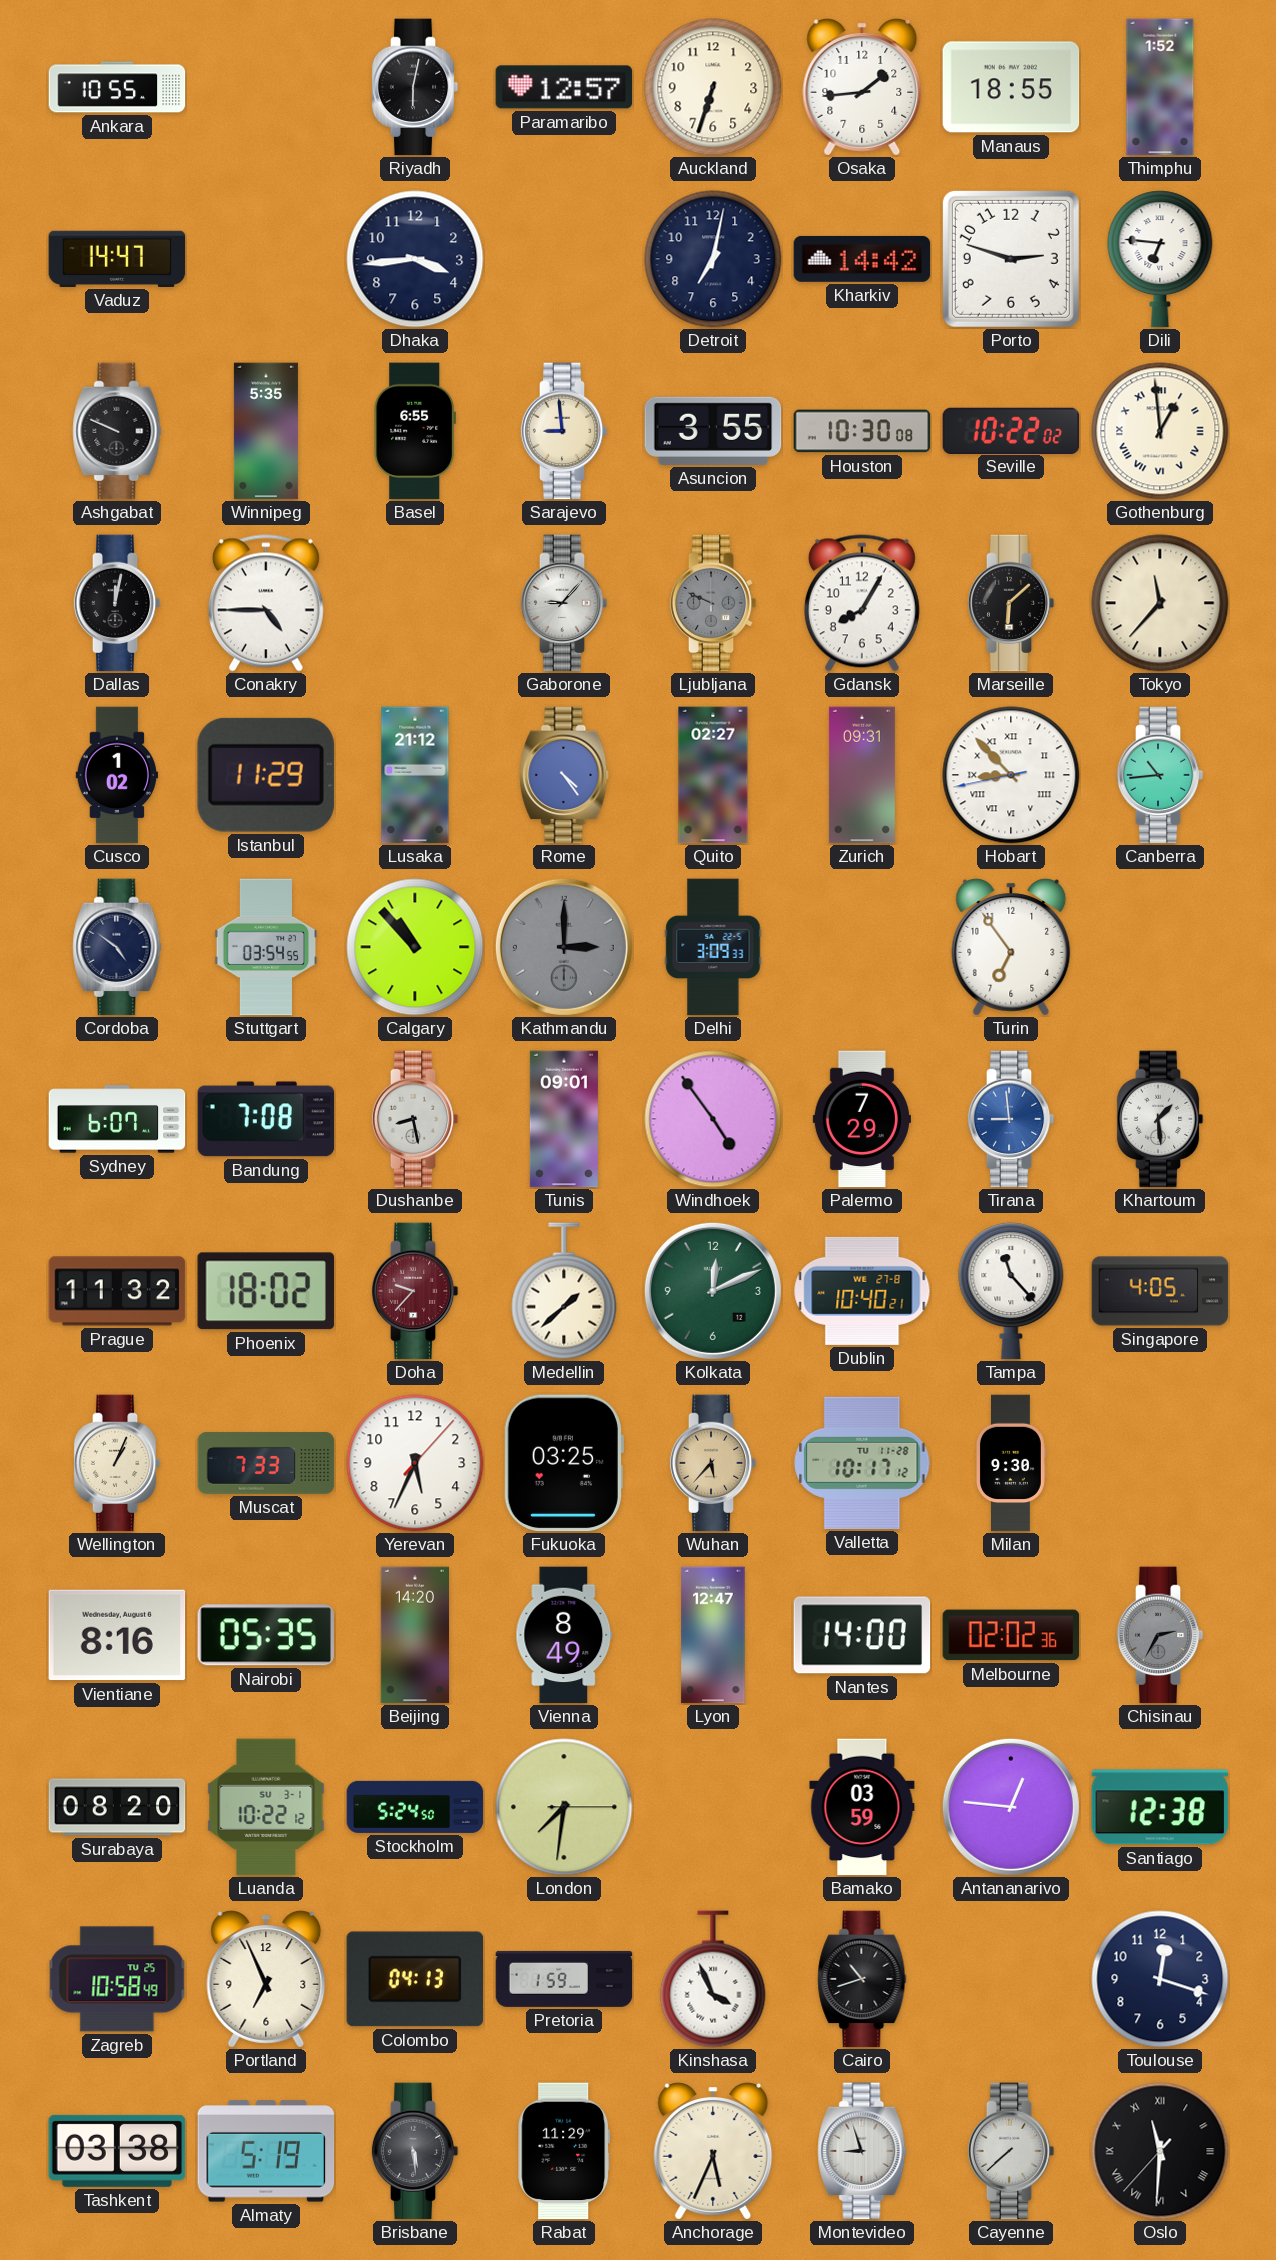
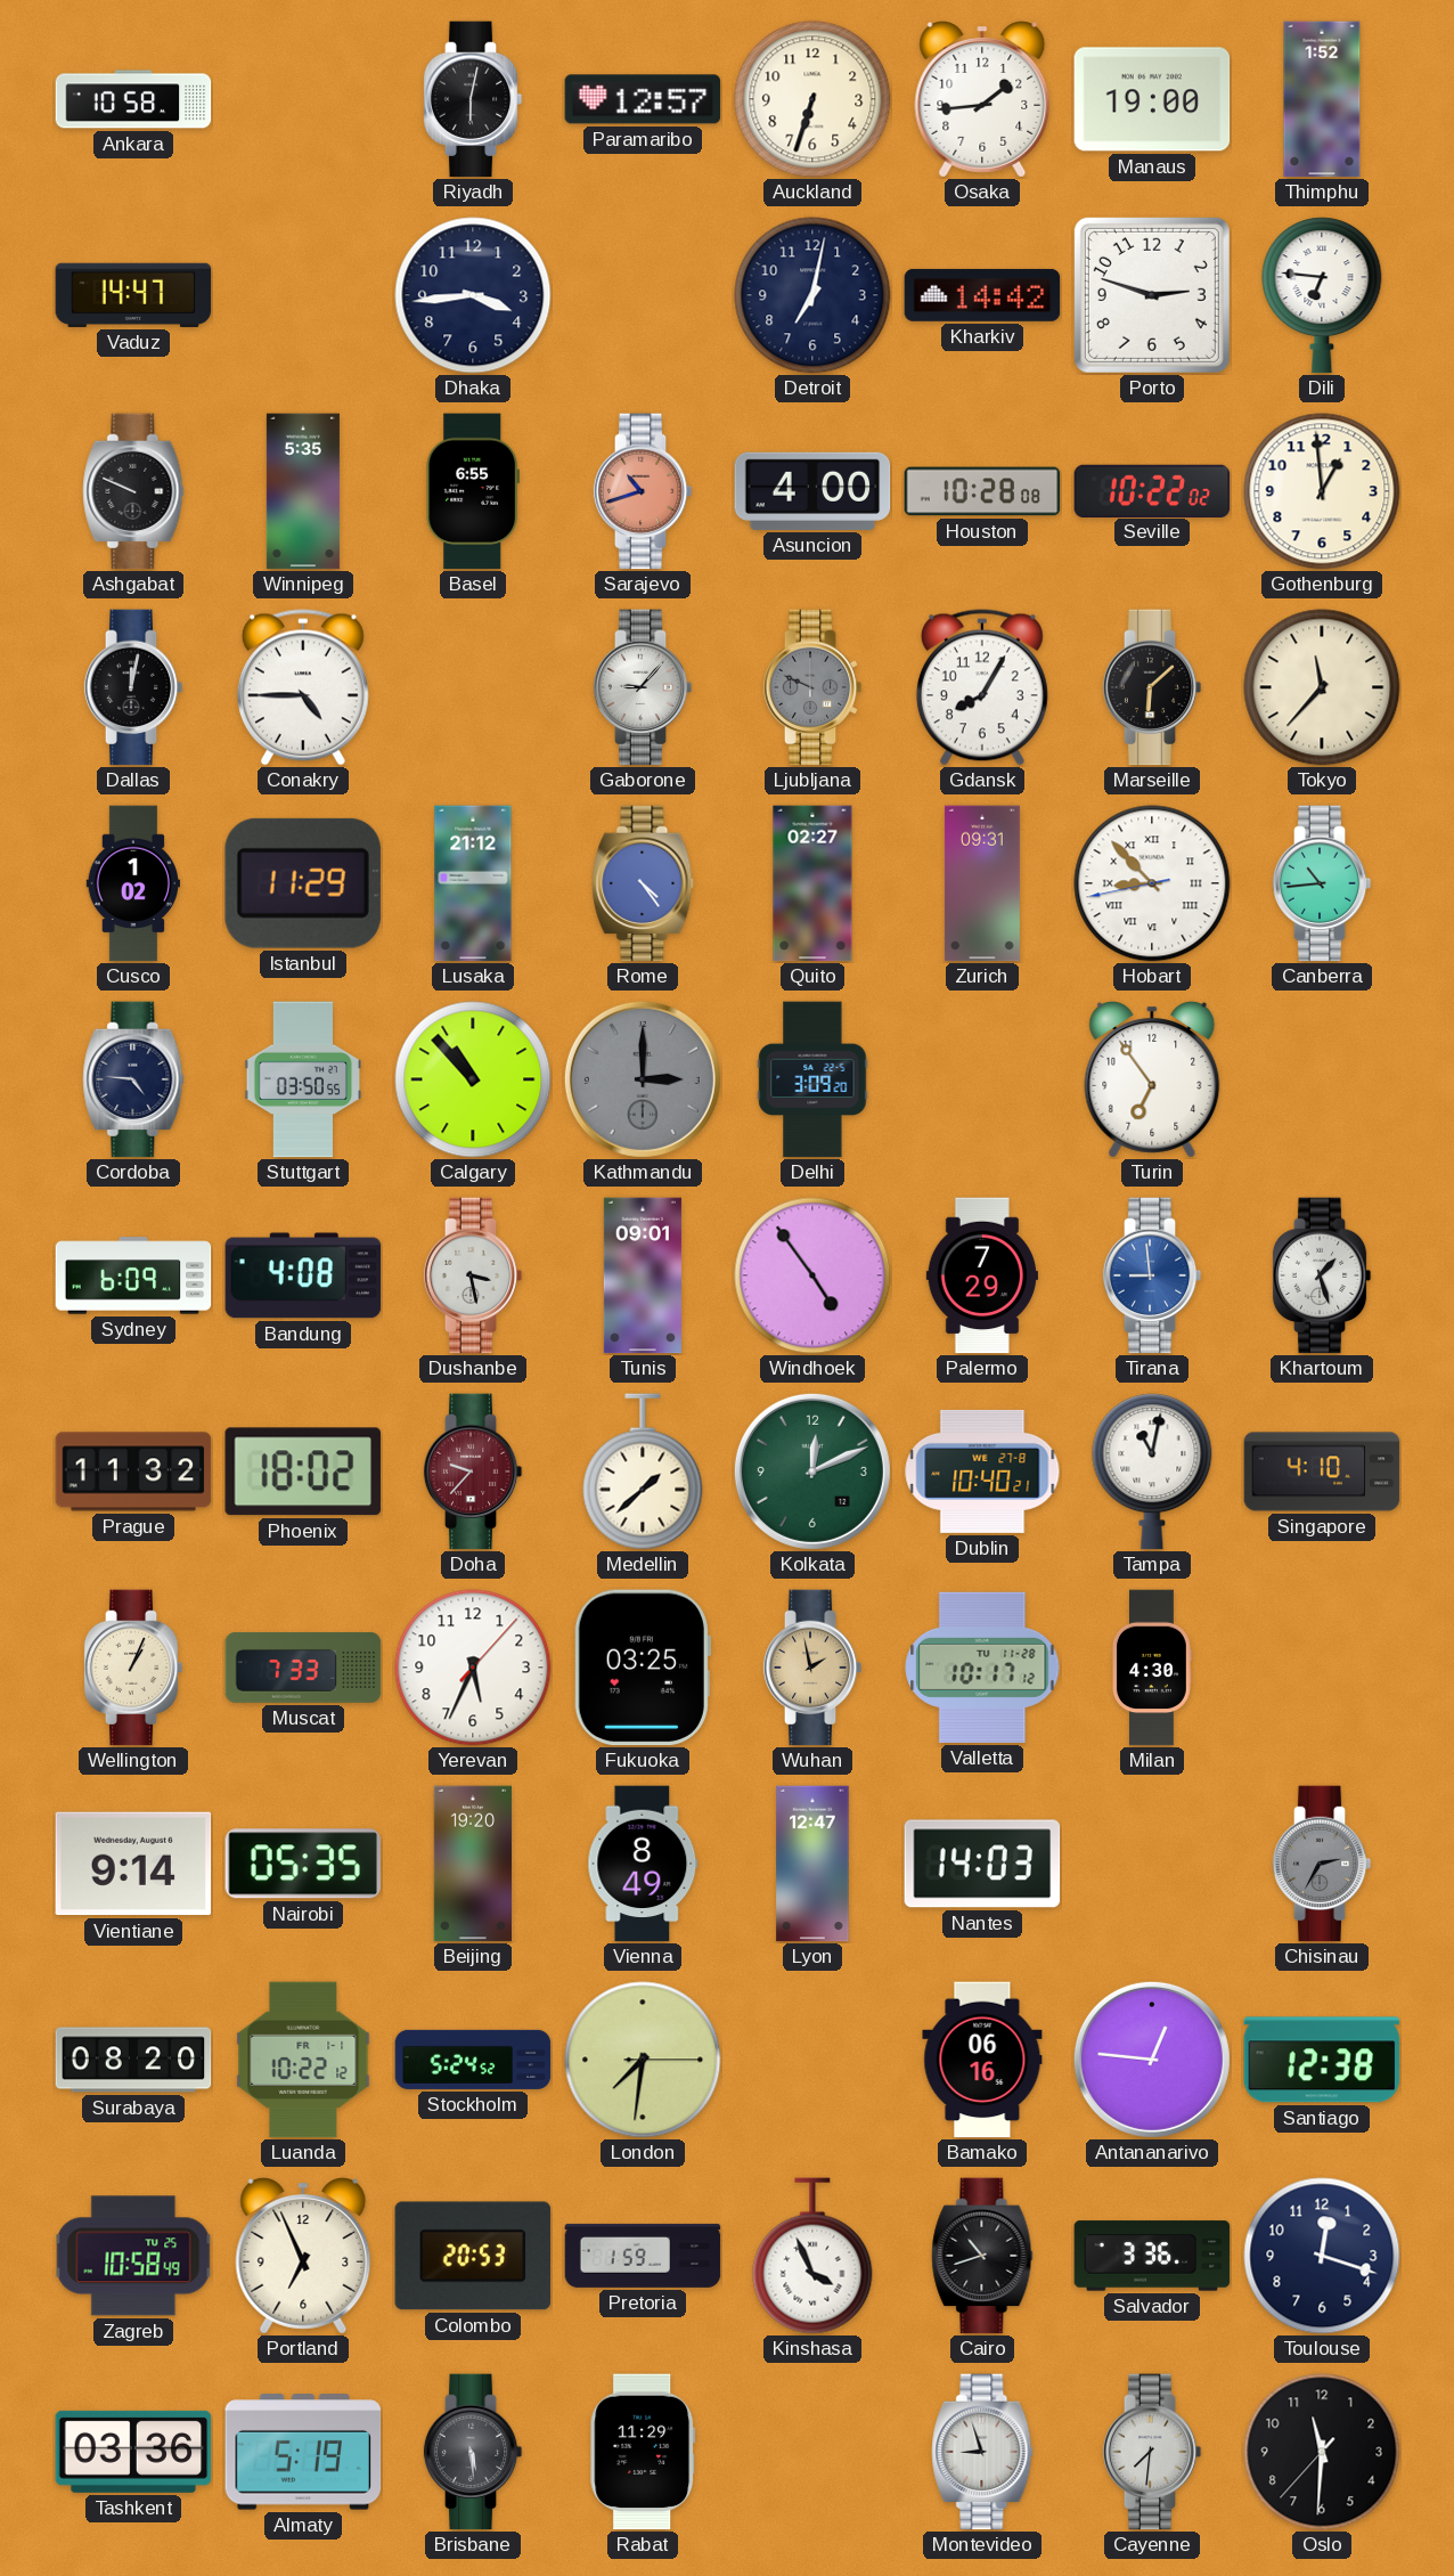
Ankara: 10:55 -> 10:58 (133, 99)
Manaus: 18:55 -> 19:00 (1152, 99)
Sarajevo: 8:59 -> 10:42 (643, 491)
Sarajevo dial: cream -> salmon (643, 491)
Asuncion: 3:55 -> 4:00 (812, 491)
Houston: 10:30 -> 10:28 (982, 491)
Gothenburg numerals: Roman -> Arabic (1322, 491)
Cordoba: 4:51 -> 4:46 (133, 1079)
Stuttgart: 03:54 -> 03:50 (303, 1079)
Delhi: 3:09:33 -> 3:09:20 (812, 1079)
Sydney: 6:07 -> 6:09 (133, 1275)
Bandung: 7:08 -> 4:08 (303, 1275)
Dushanbe: 8:28 -> 3:28 (473, 1275)
Khartoum: 1:29 -> 1:27 (1322, 1275)
Tampa: 11:23 -> 11:02 (1152, 1472)
Singapore: 4:05 -> 4:10 (1322, 1472)
Wuhan: 5:37 -> 1:58 (812, 1668)
Milan: 9:30 -> 4:30 (1152, 1668)
Vientiane: 8:16 -> 9:14 (133, 1864)
Beijing: 14:20 -> 19:20 (472, 1864)
Nantes: 14:00 -> 14:03 (982, 1864)
Melbourne: 02:02 -> none (1011, 1635)
Luanda date: SU 3-1 -> FR 1-1 (303, 2060)
Stockholm: 5:24:50 -> 5:24:52 (473, 2060)
Bamako: 03:59 -> 06:16 (982, 2060)
Colombo: 04:13 -> 20:53 (473, 2256)
Salvador: none -> 3:36 (1152, 2256)
Tashkent: 03:38 -> 03:36 (133, 2452)
Anchorage: 5:34 -> none (713, 2151)
Cayenne: 7:38 -> 7:31 (1152, 2452)
Oslo numerals: Roman -> Arabic (1322, 2452)
